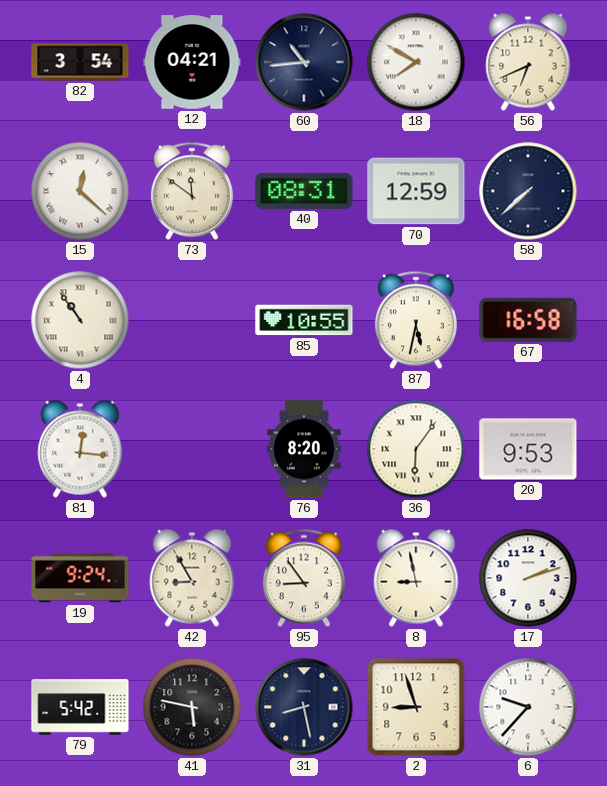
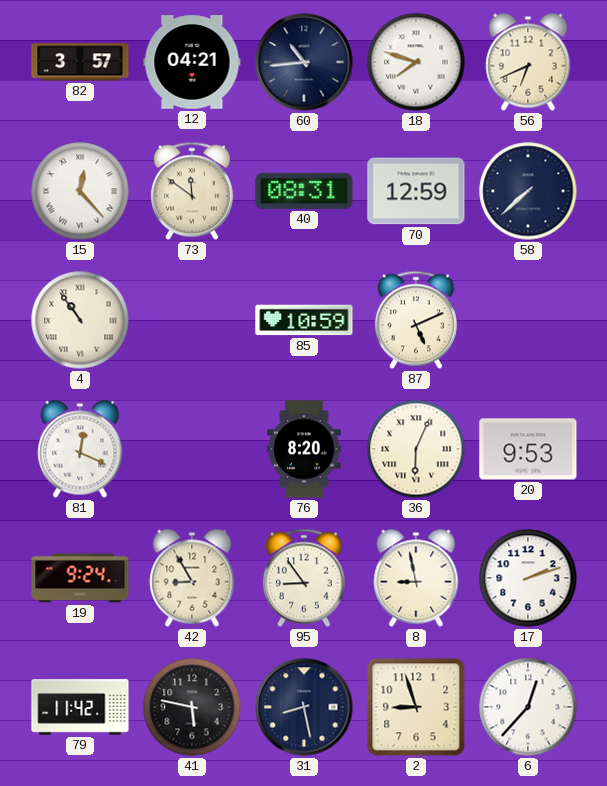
82: 3:54 -> 3:57 (80, 62)
18: 7:50 -> 7:48 (416, 62)
15: 12:22 -> 12:23 (80, 191)
85: 10:55 -> 10:59 (304, 320)
87: 5:32 -> 5:11 (416, 320)
67: 16:58 -> none (528, 320)
81: 12:16 -> 12:19 (80, 449)
36: 6:06 -> 6:04 (416, 449)
79: 5:42 -> 11:42 (80, 707)
6: 9:37 -> 12:37 (528, 707)
